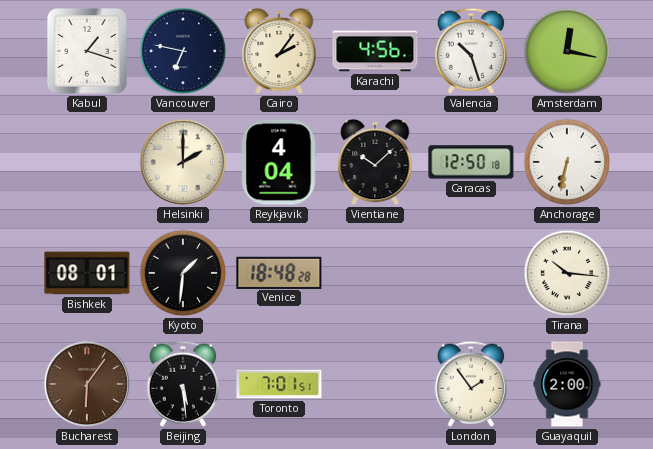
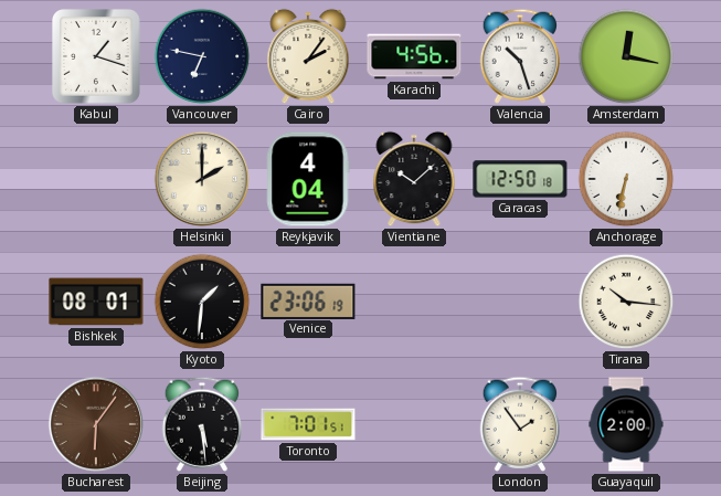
Venice: 18:48 -> 23:06 (308, 300)
